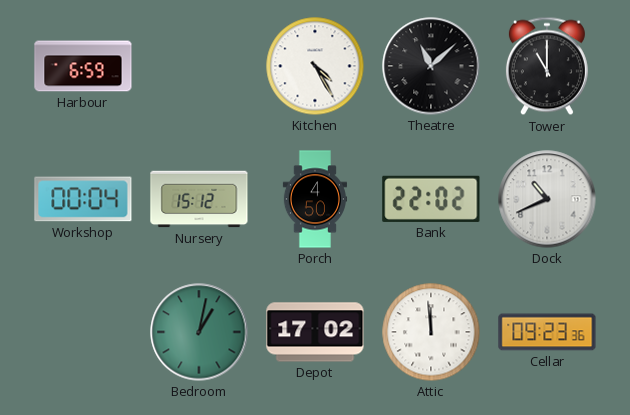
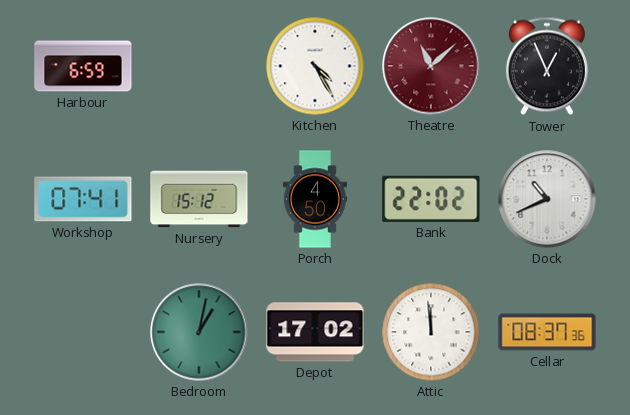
Theatre dial: black -> burgundy (431, 66)
Tower: 11:00 -> 12:56 (547, 66)
Workshop: 00:04 -> 07:41 (83, 199)
Cellar: 09:23 -> 08:37 (547, 332)
